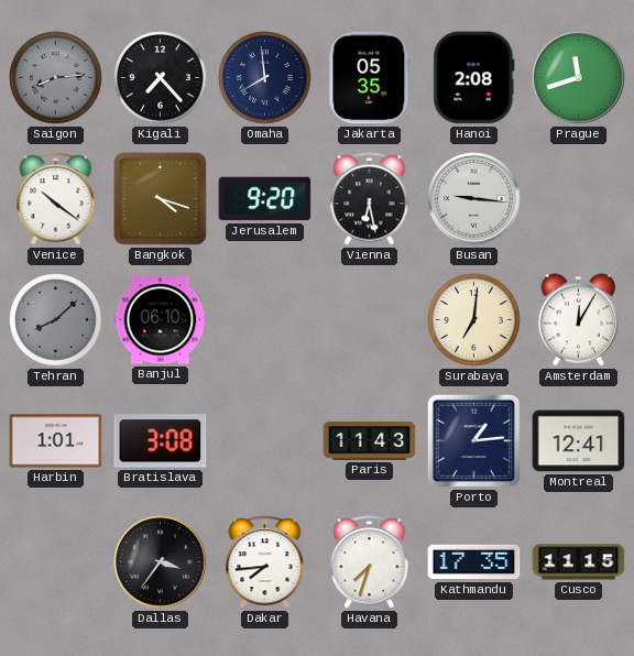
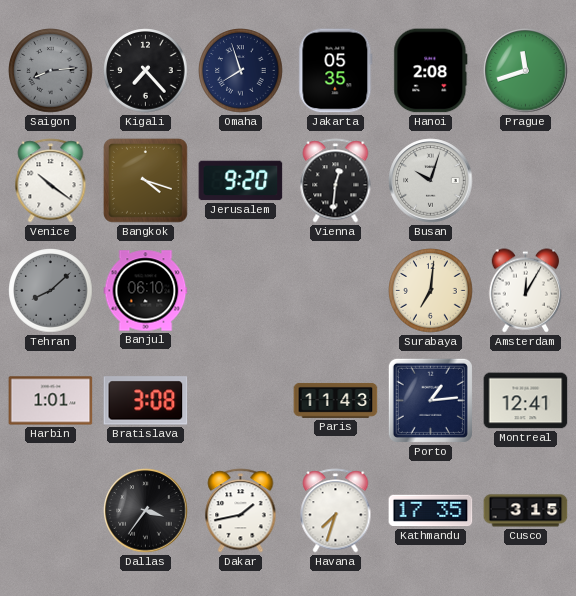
Omaha: 7:59 -> 7:57 (241, 71)
Vienna: 6:28 -> 12:31 (336, 181)
Busan: 9:16 -> 10:03 (431, 181)
Dakar: 7:44 -> 1:43 (241, 511)
Cusco: 11:15 -> 3:15 (526, 511)
